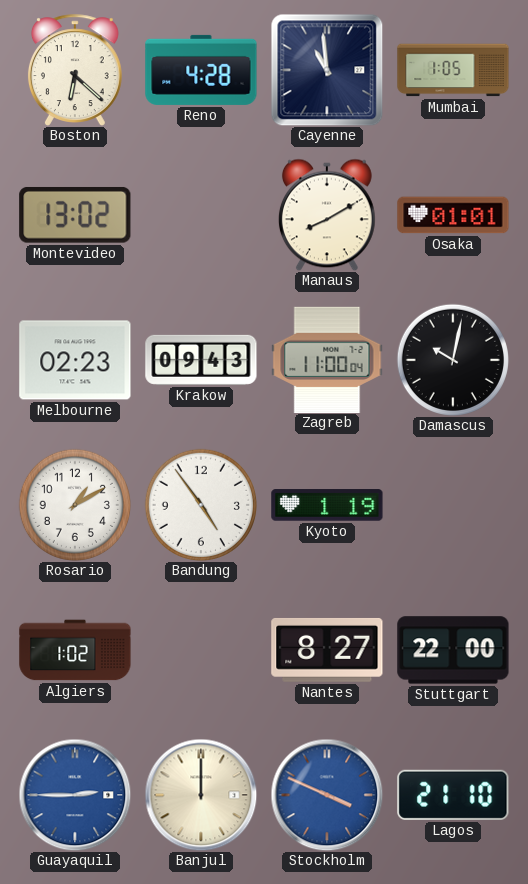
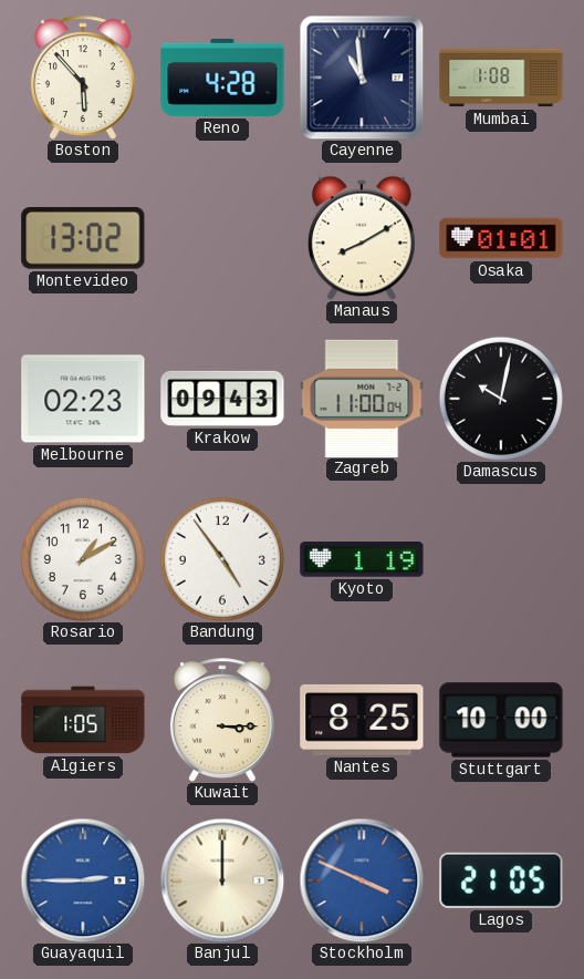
Boston: 6:22 -> 5:53 (83, 78)
Mumbai: 1:05 -> 1:08 (501, 78)
Algiers: 1:02 -> 1:05 (83, 720)
Kuwait: none -> 3:15 (222, 720)
Nantes: 8:27 -> 8:25 (362, 720)
Stuttgart: 22:00 -> 10:00 (501, 720)
Lagos: 21:10 -> 21:05 (501, 880)
